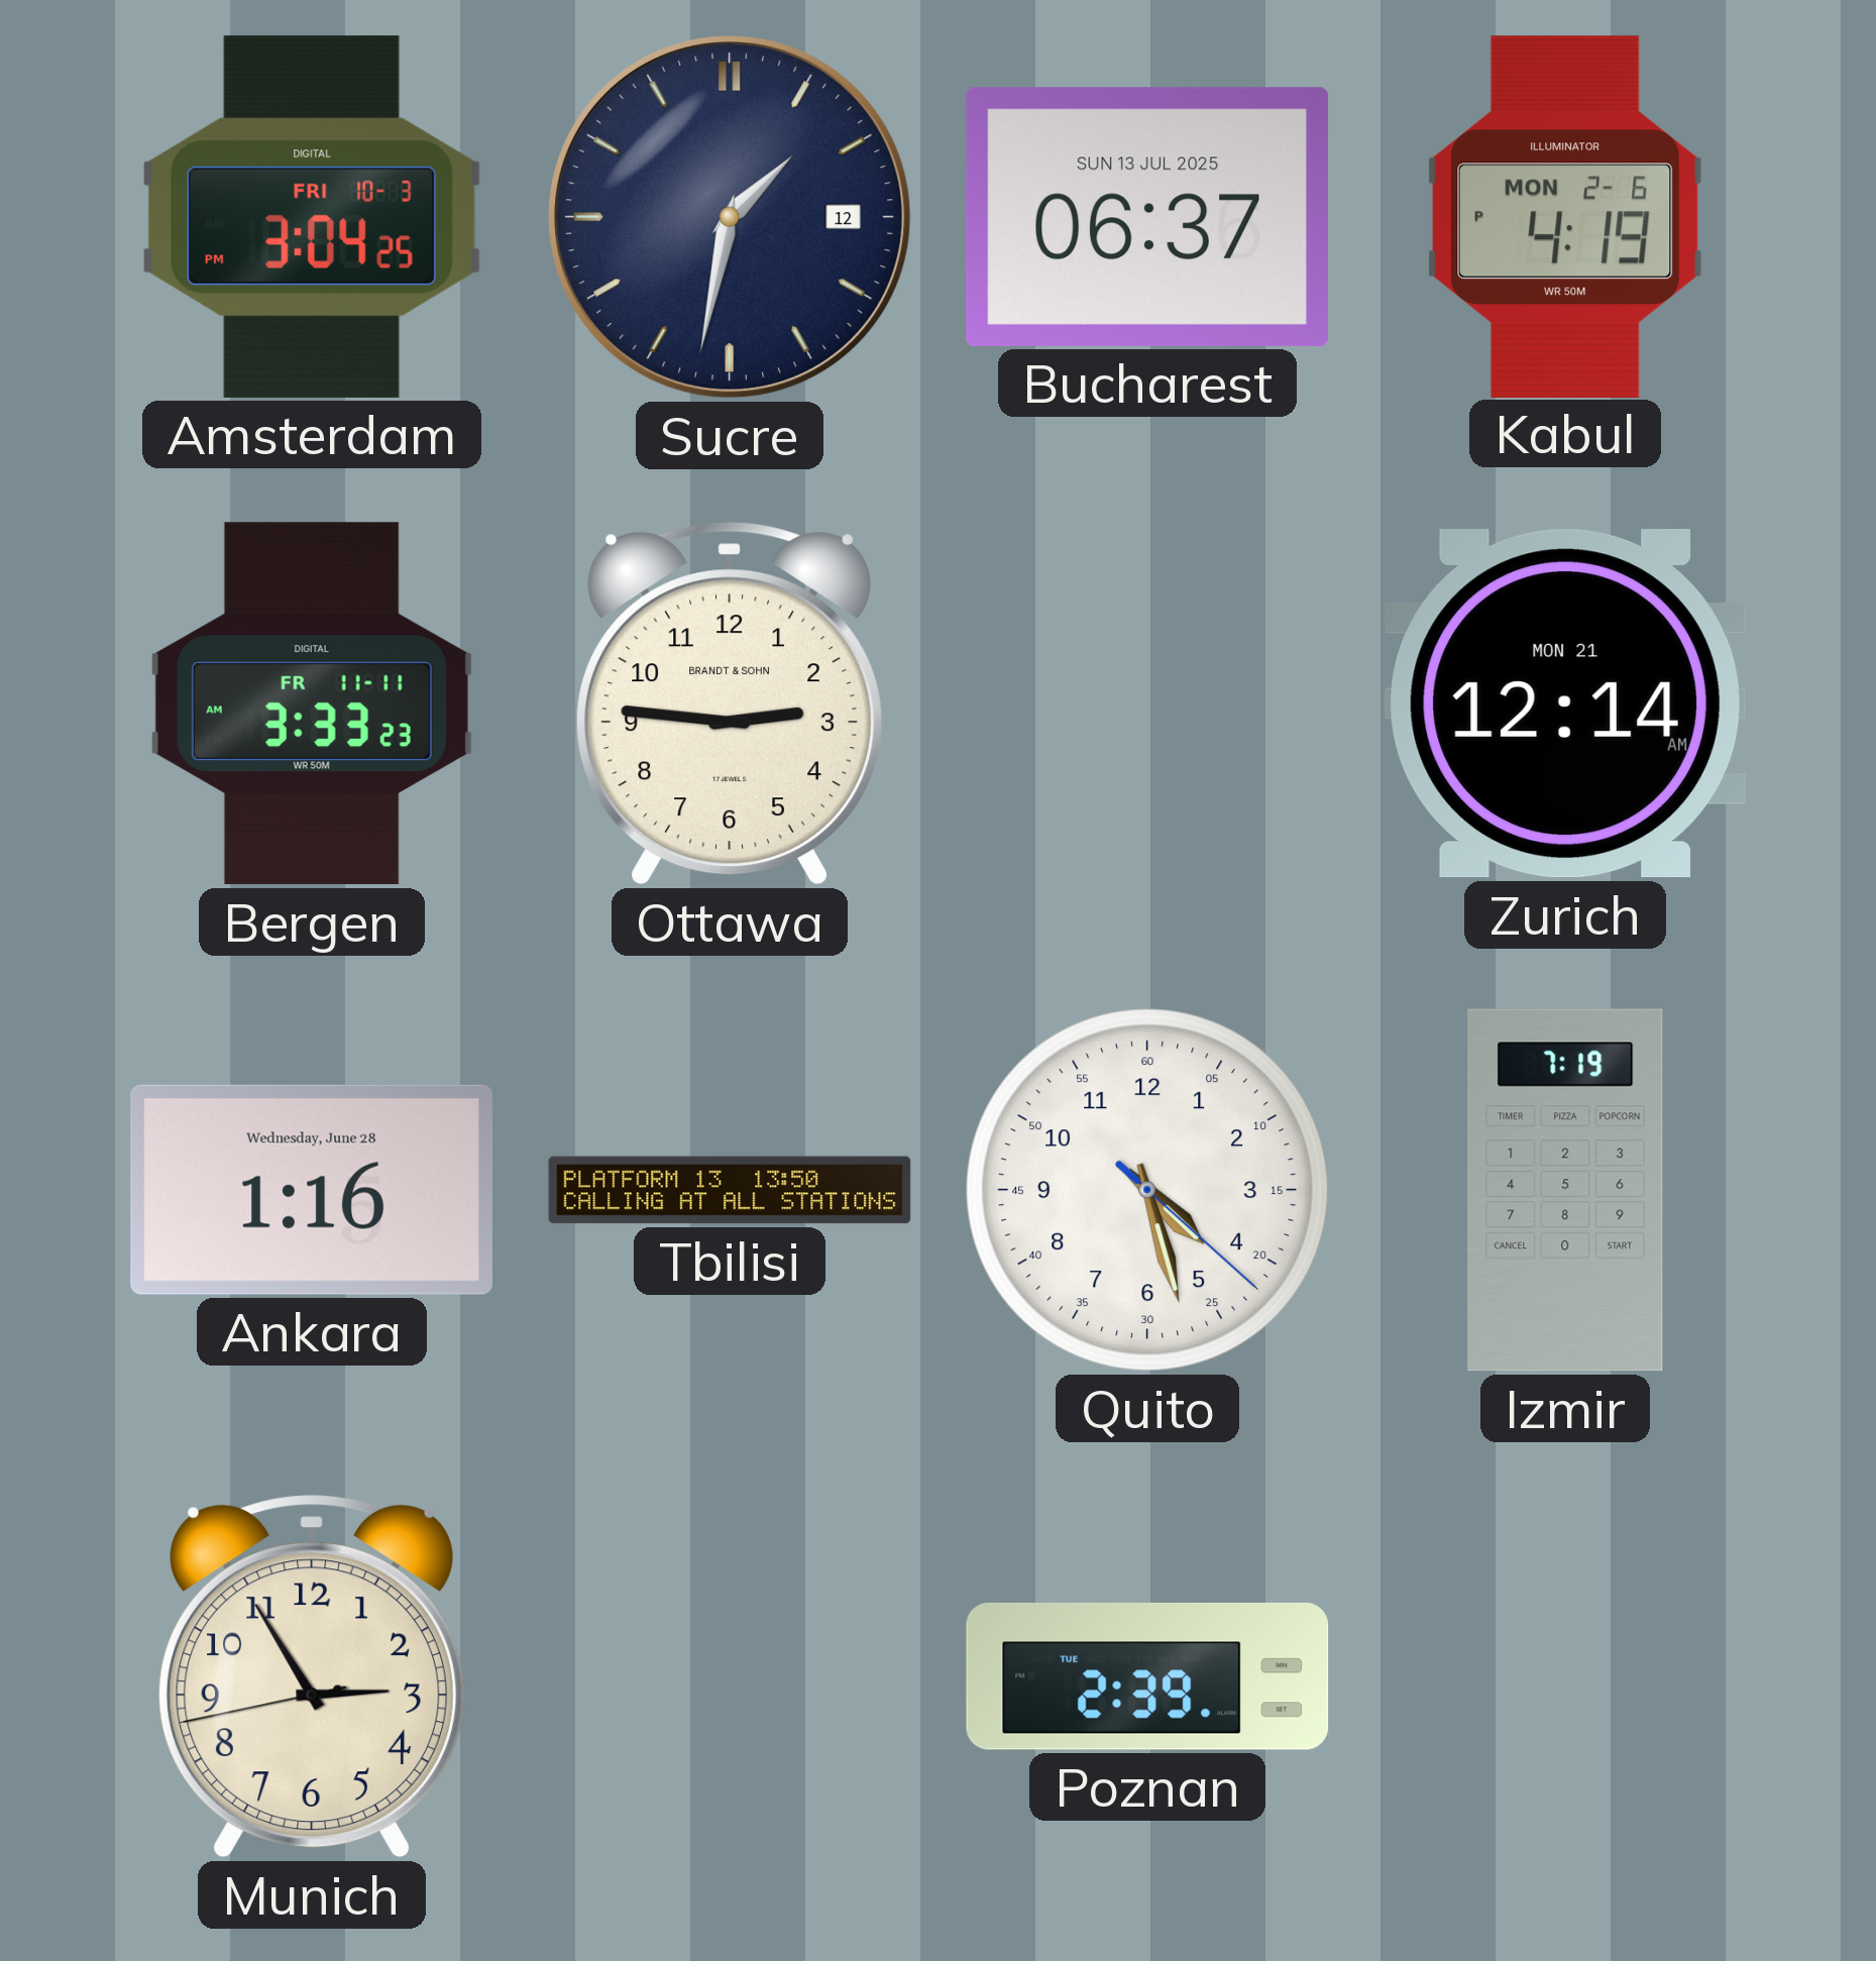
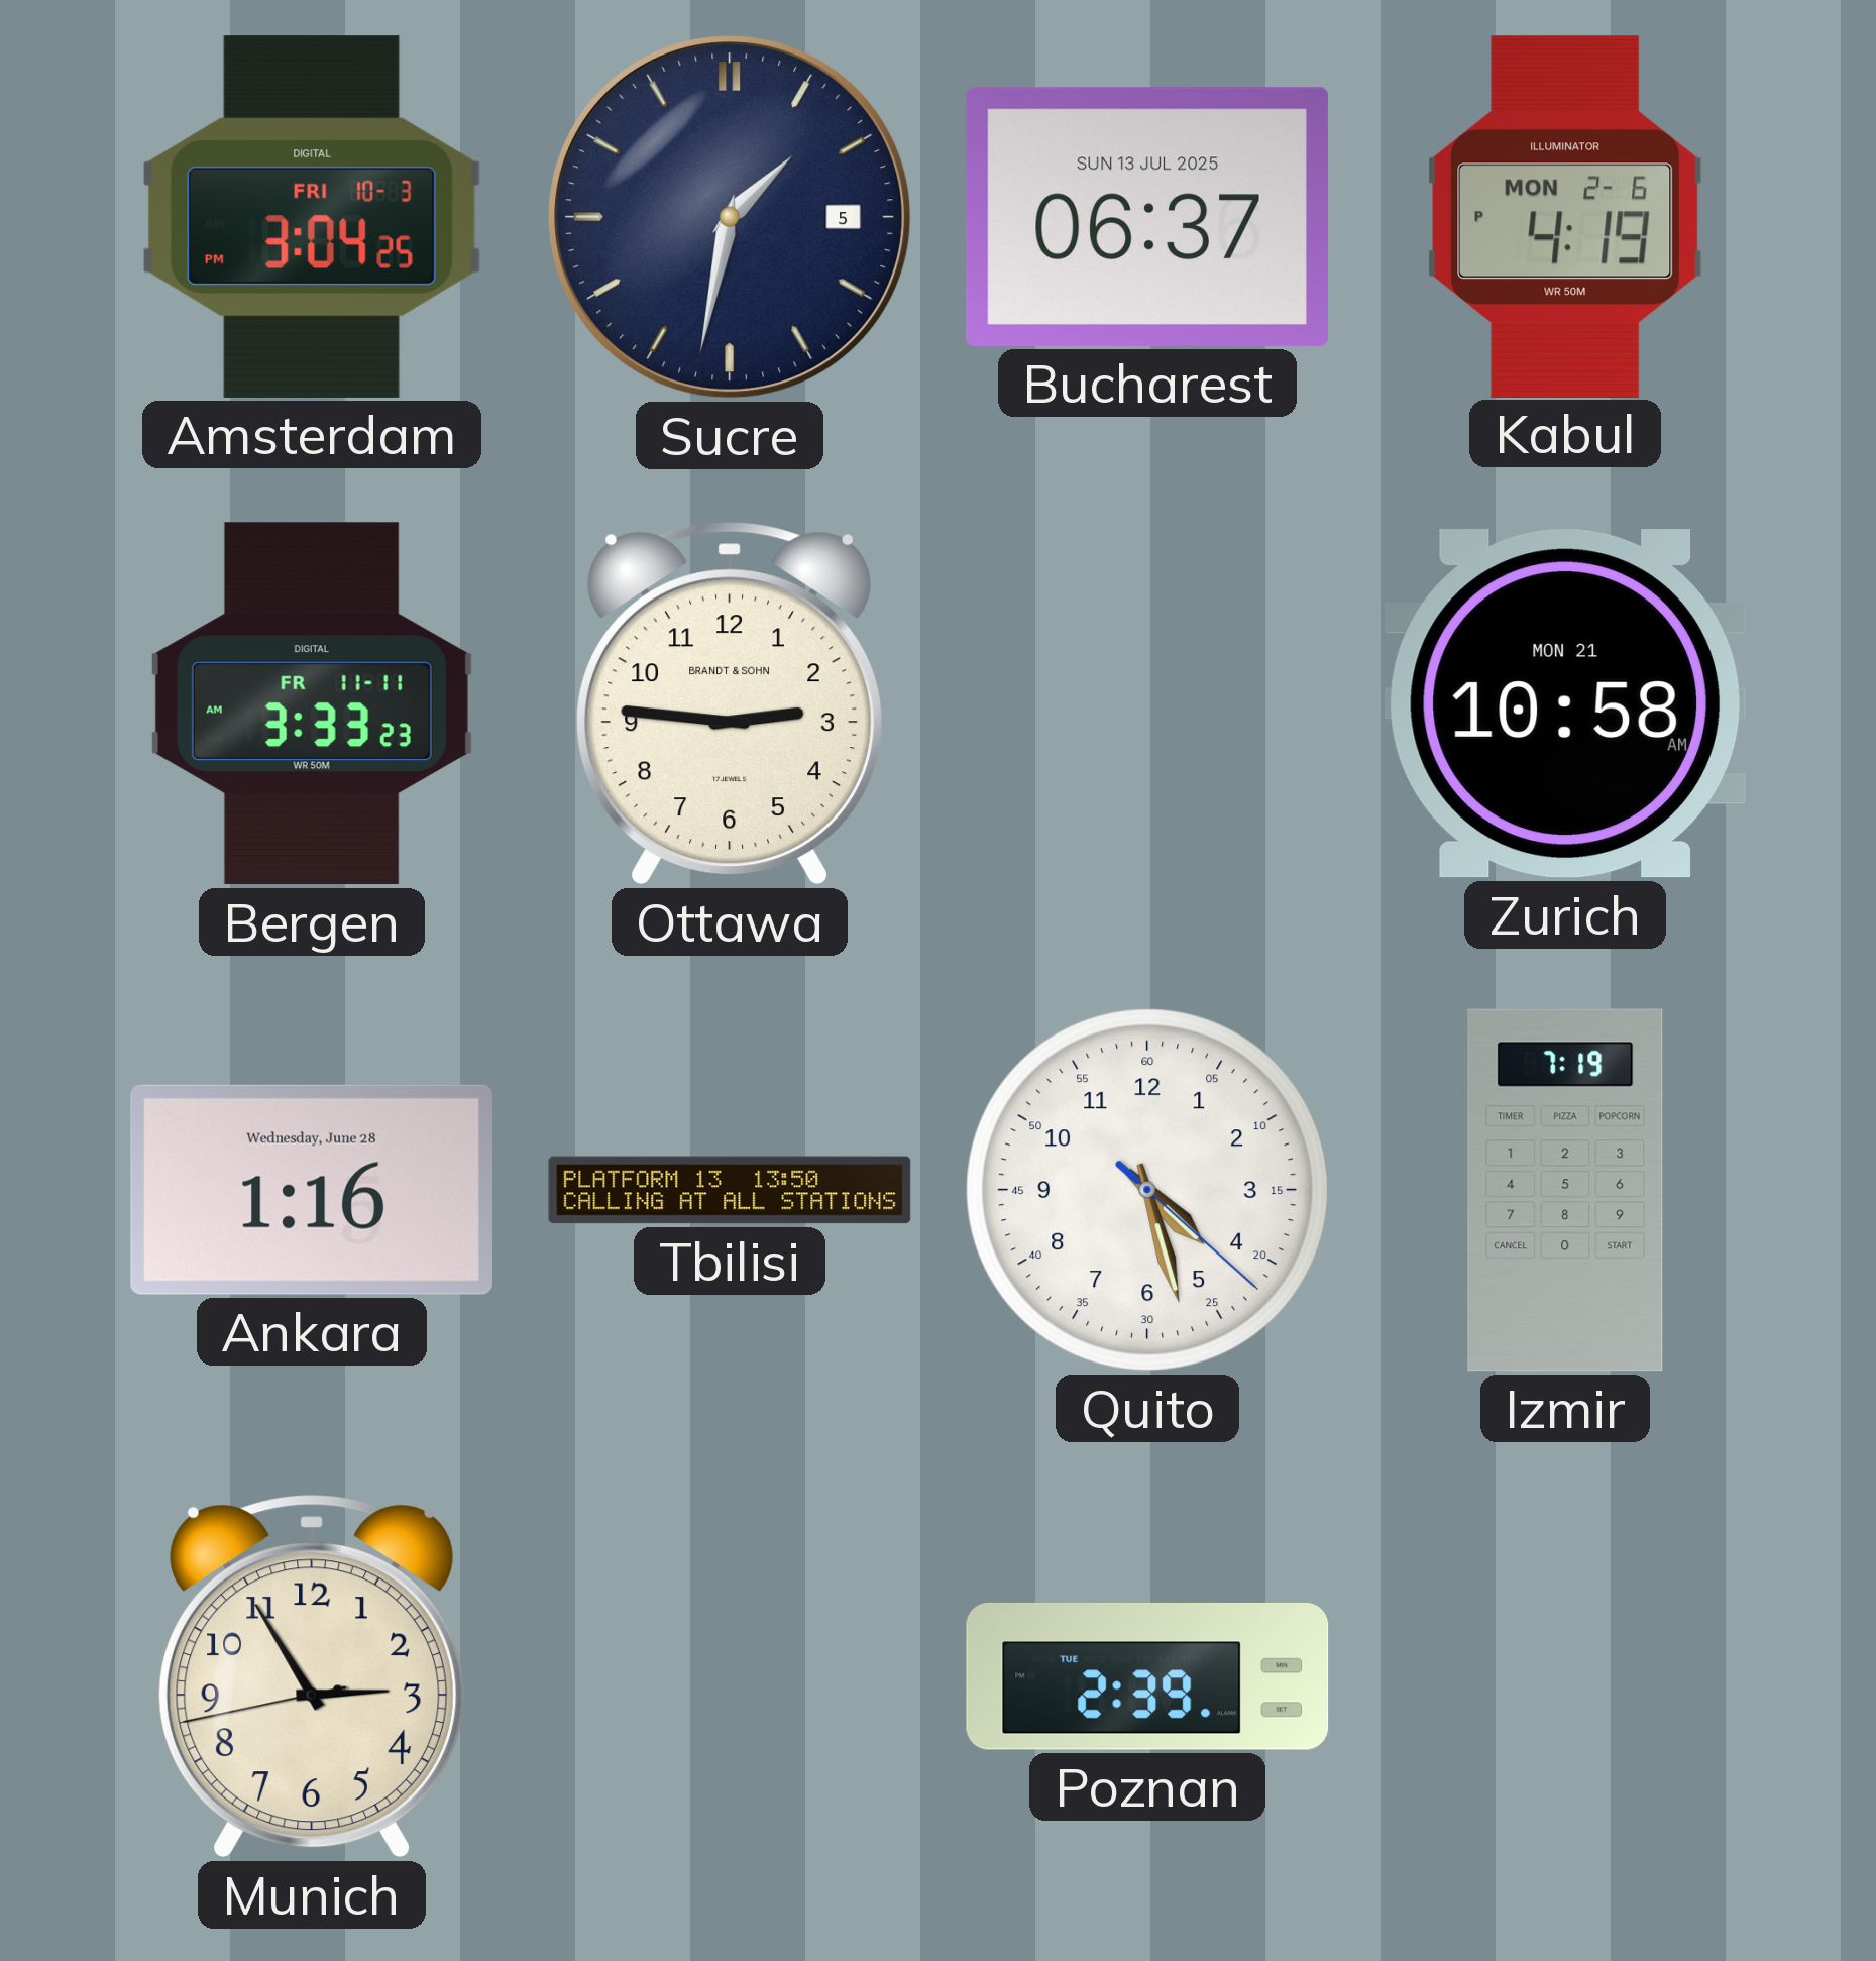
Sucre date: 12 -> 5 (730, 217)
Zurich: 12:14 -> 10:58 (1565, 703)
